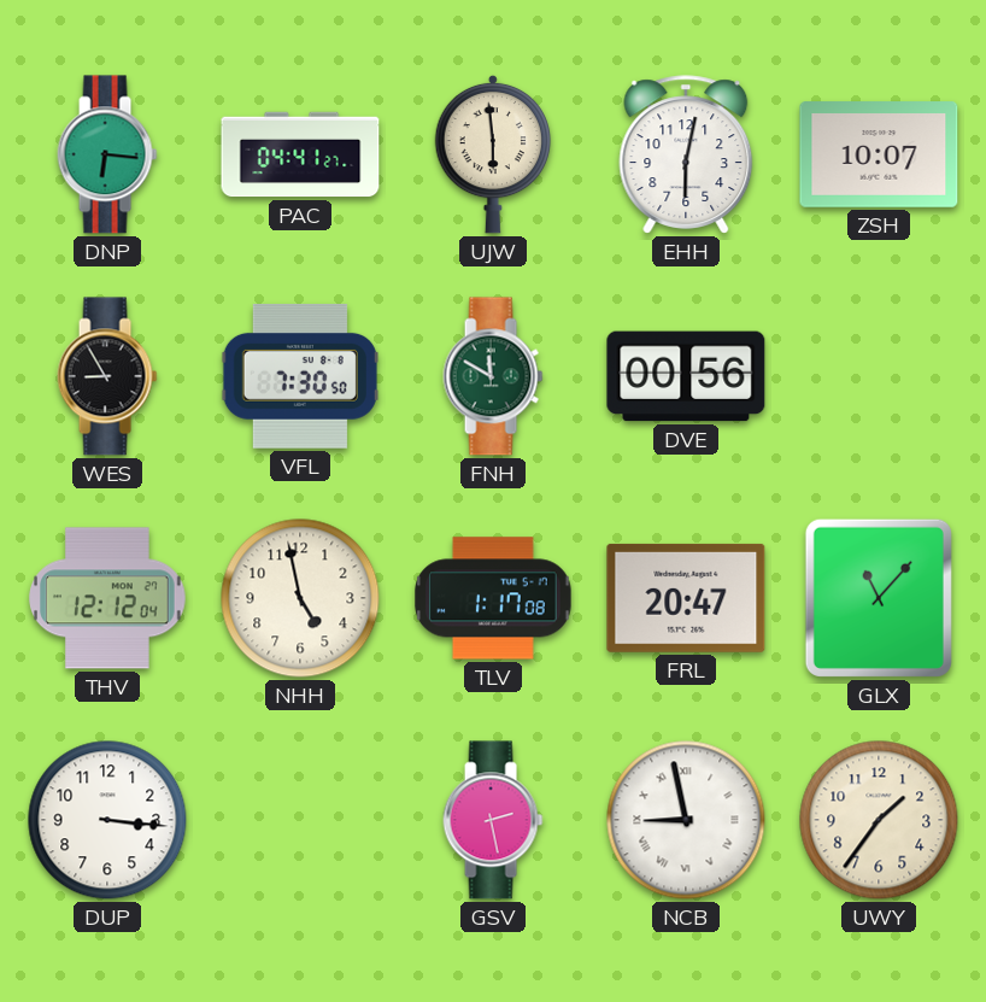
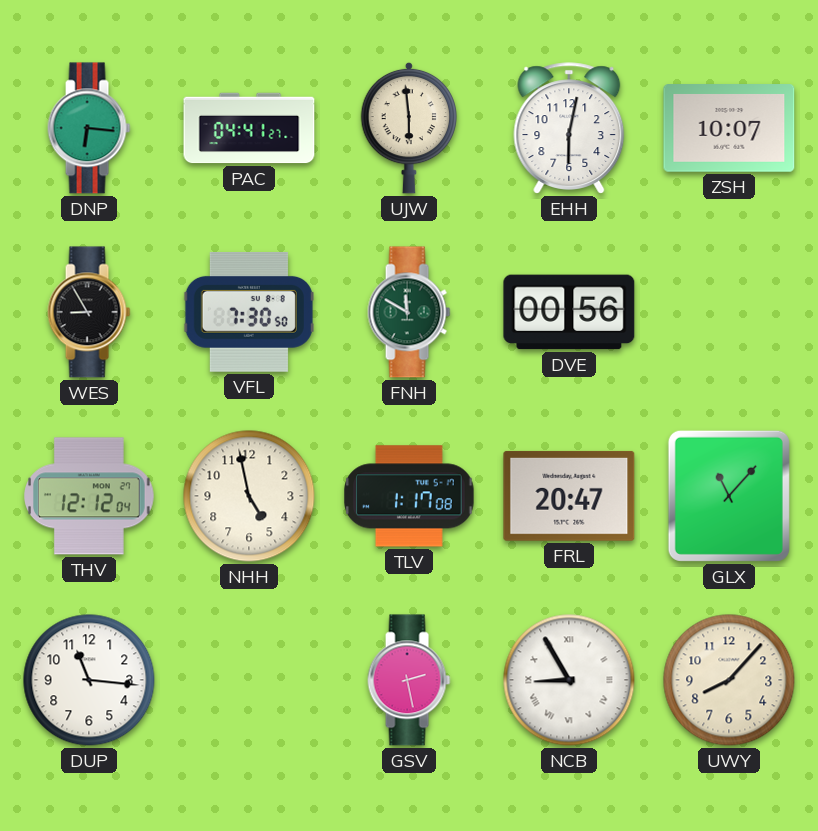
DUP: 3:16 -> 11:16 (89, 680)
NCB: 8:58 -> 8:55 (569, 680)
UWY: 1:36 -> 8:07 (729, 680)
